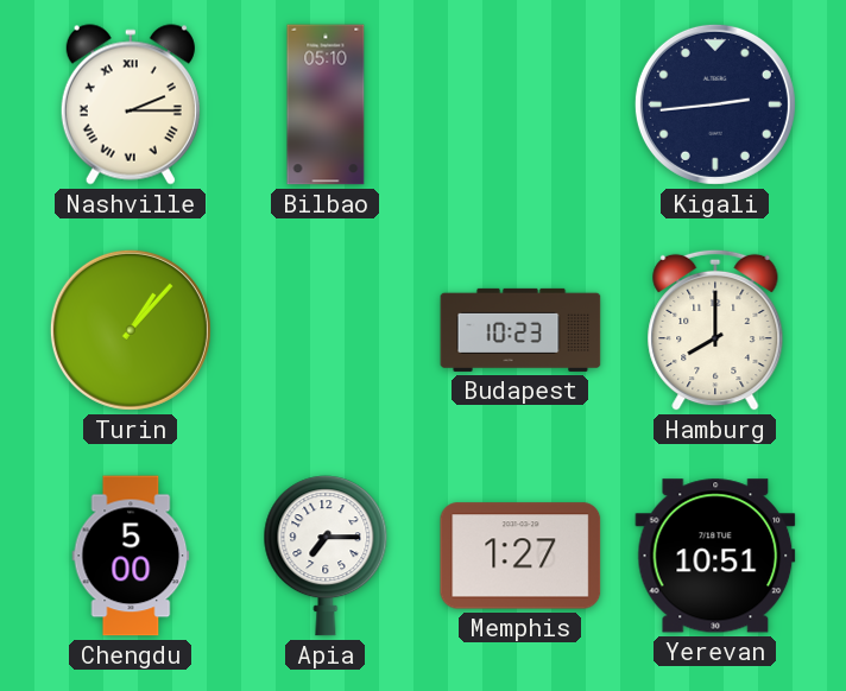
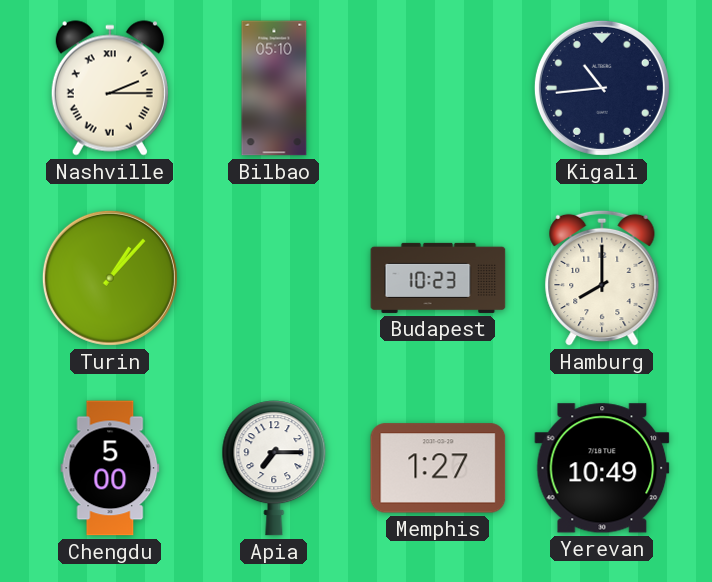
Kigali: 2:44 -> 10:44 (602, 88)
Yerevan: 10:51 -> 10:49 (602, 468)
